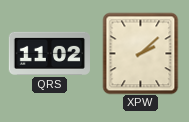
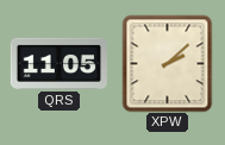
QRS: 11:02 -> 11:05 (58, 63)
